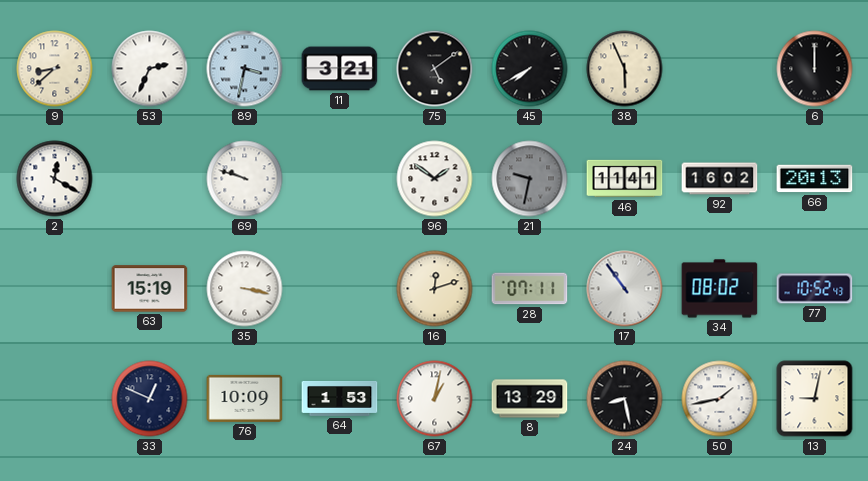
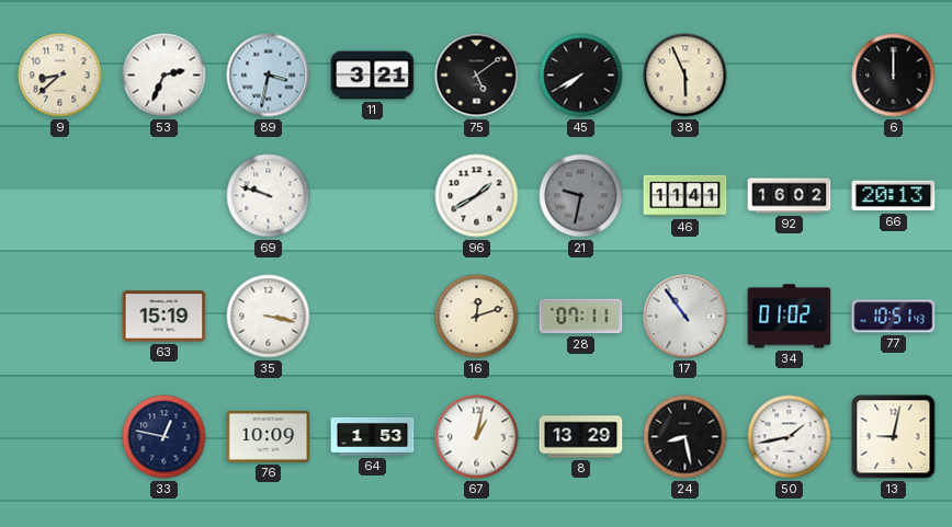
2: 12:20 -> none (55, 179)
96: 1:51 -> 1:40 (477, 196)
34: 08:02 -> 01:02 (790, 317)
77: 10:52 -> 10:51 (894, 317)
33: 12:49 -> 12:47 (165, 437)
